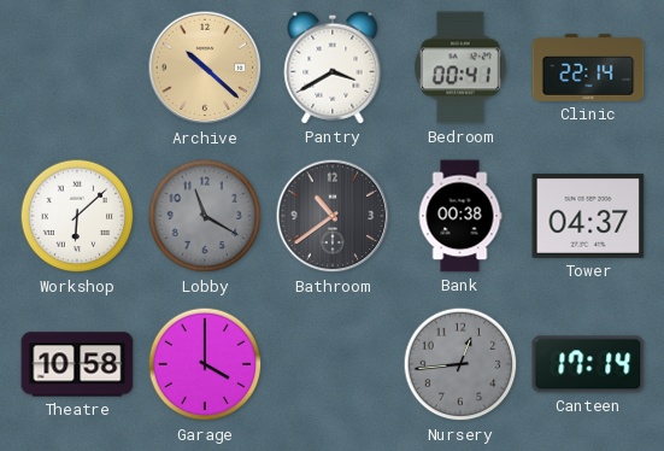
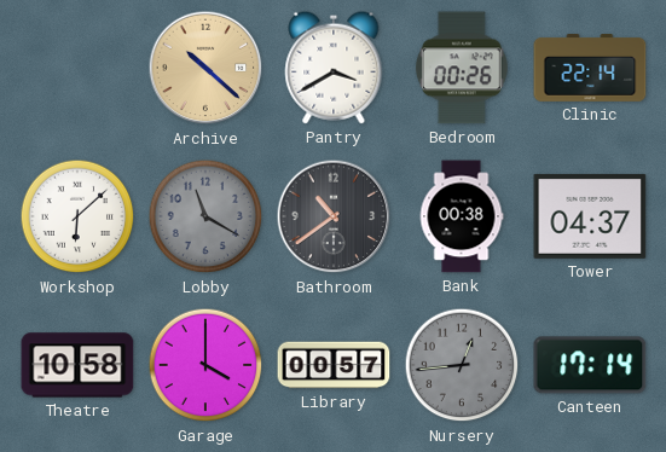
Bedroom: 00:41 -> 00:26 (462, 68)
Library: none -> 00:57 (334, 365)
